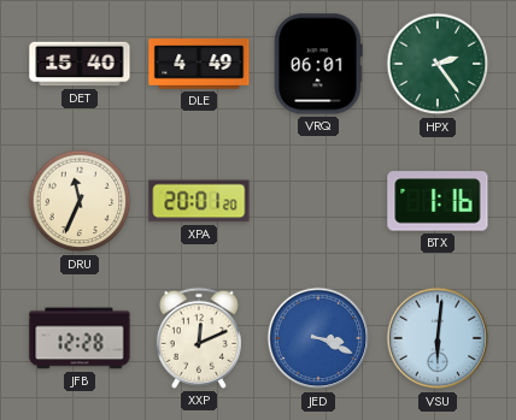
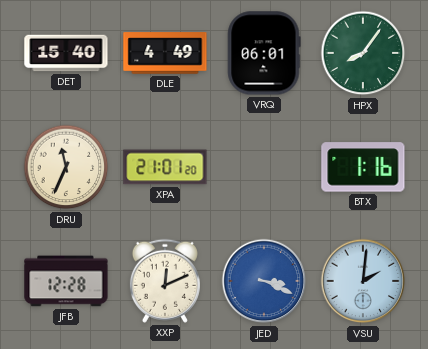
HPX: 2:24 -> 8:06 (363, 53)
XPA: 20:01 -> 21:01 (165, 167)
VSU: 6:01 -> 2:01 (363, 281)
